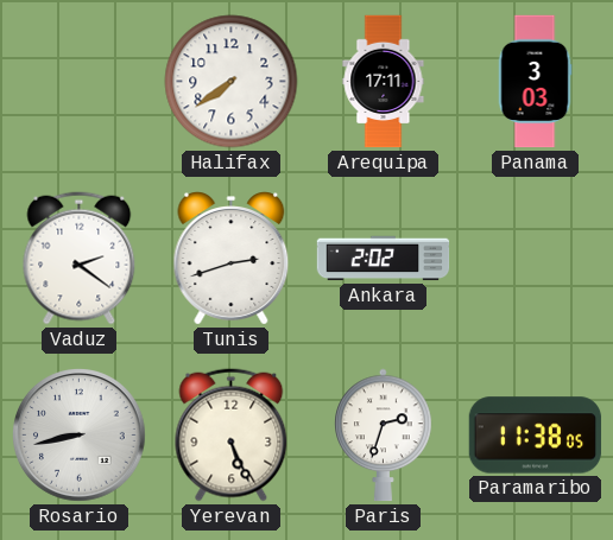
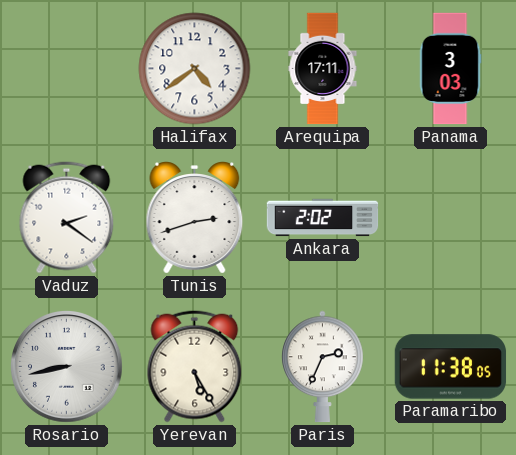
Halifax: 7:39 -> 4:39 (195, 69)
Yerevan: 5:26 -> 5:25 (195, 367)
Paris: 2:33 -> 2:34 (323, 367)
